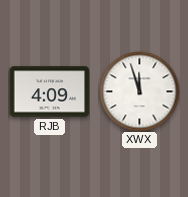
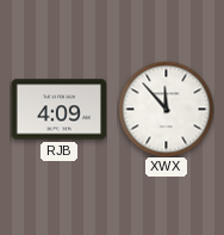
XWX: 11:57 -> 11:53 (166, 109)
